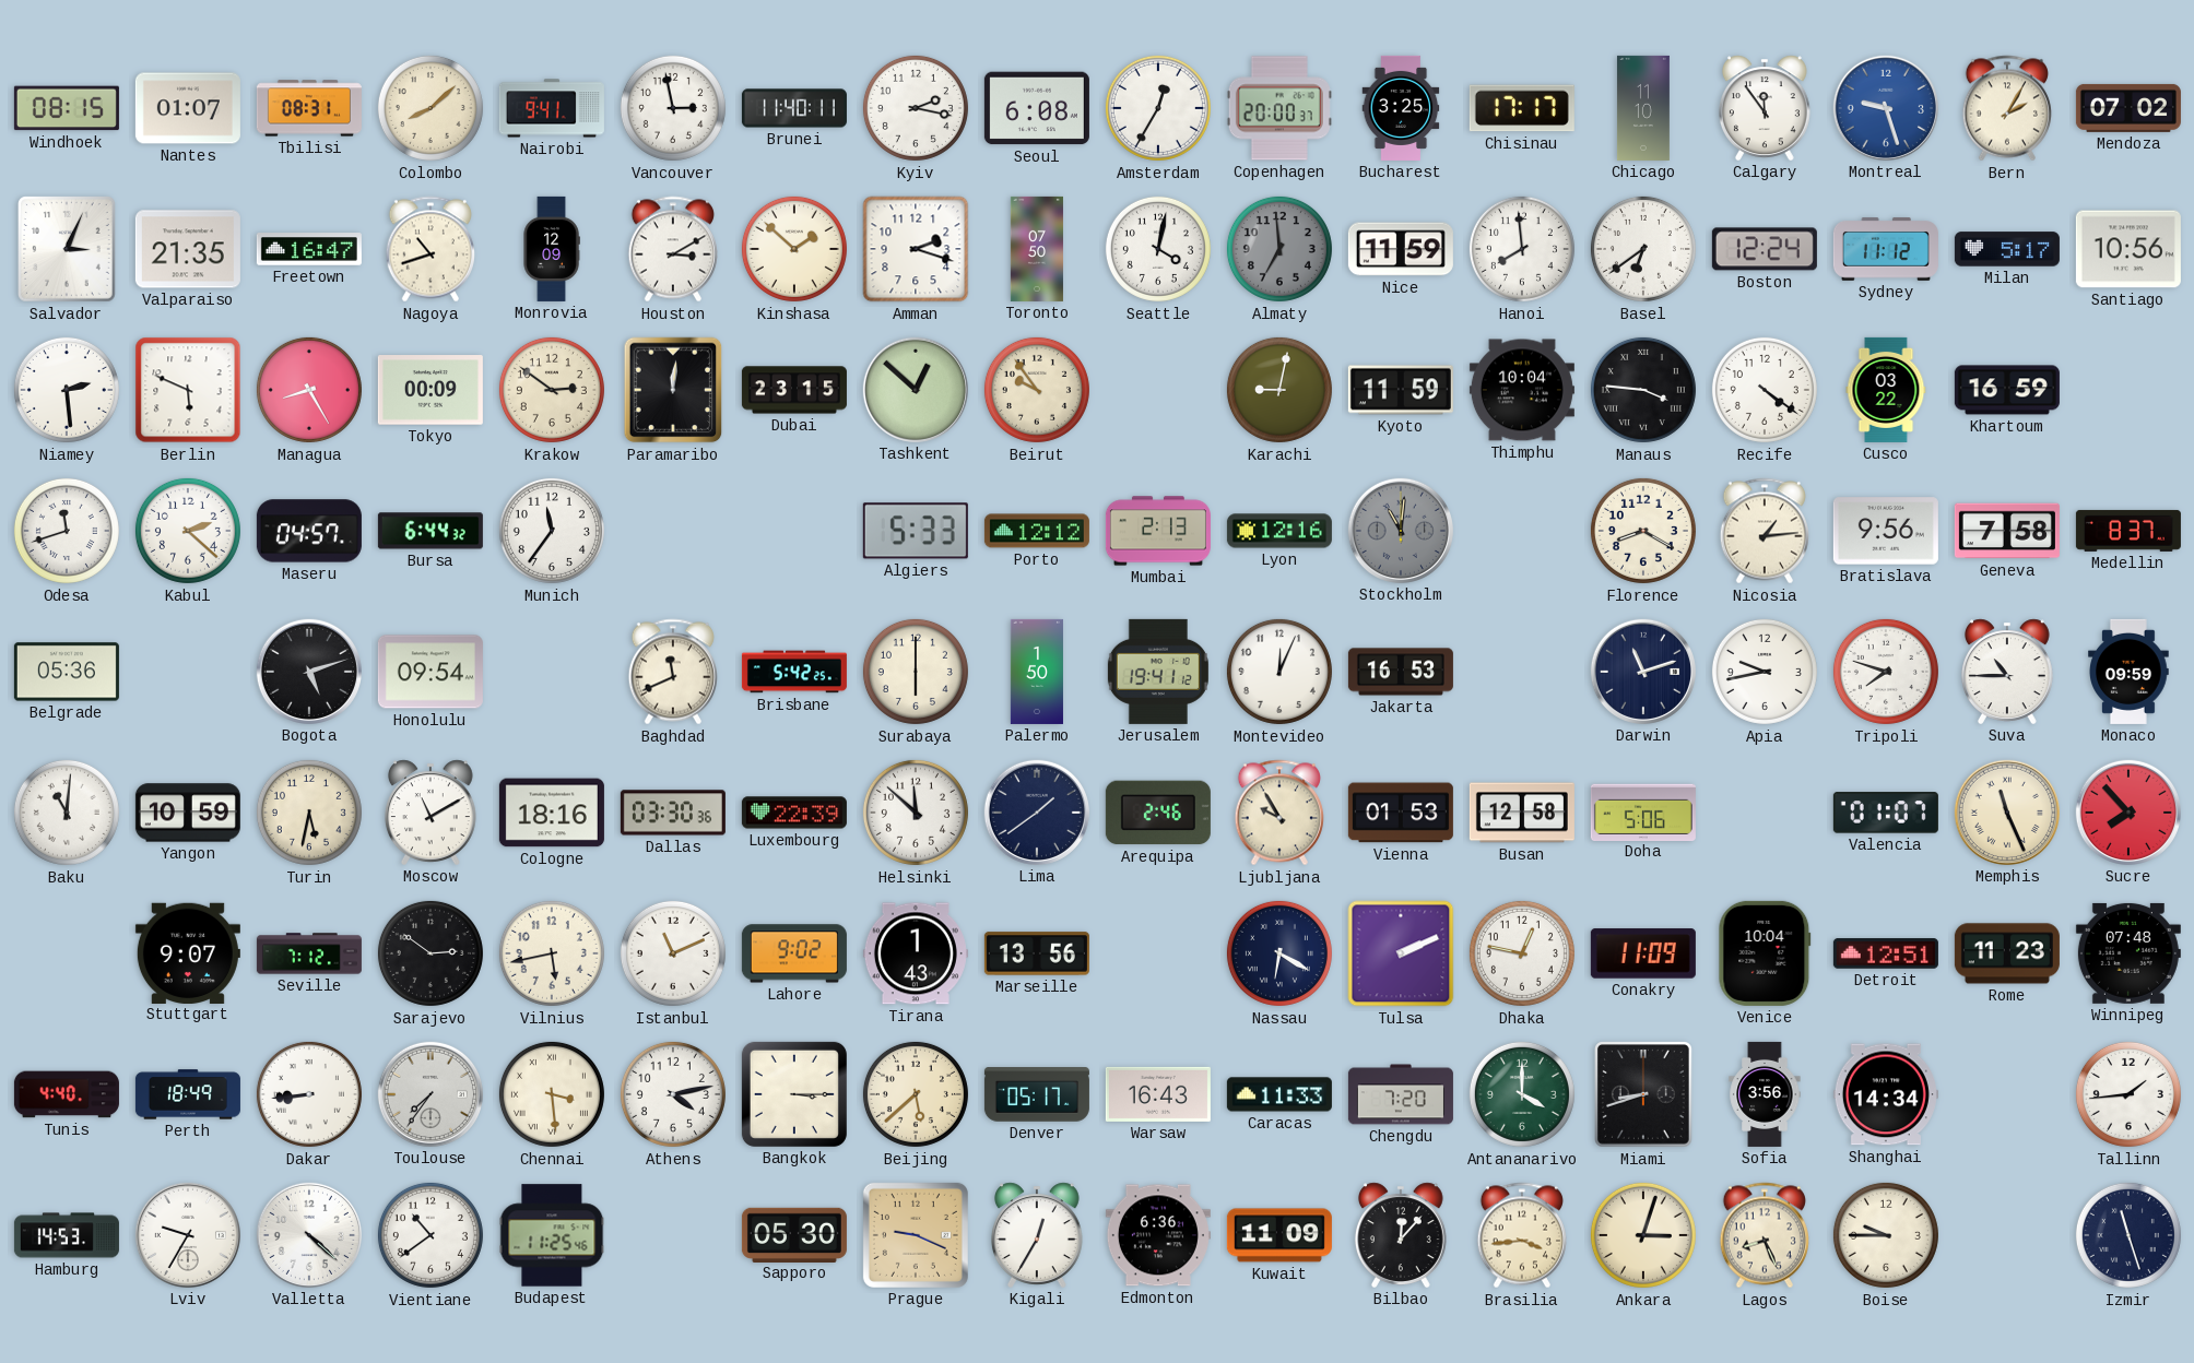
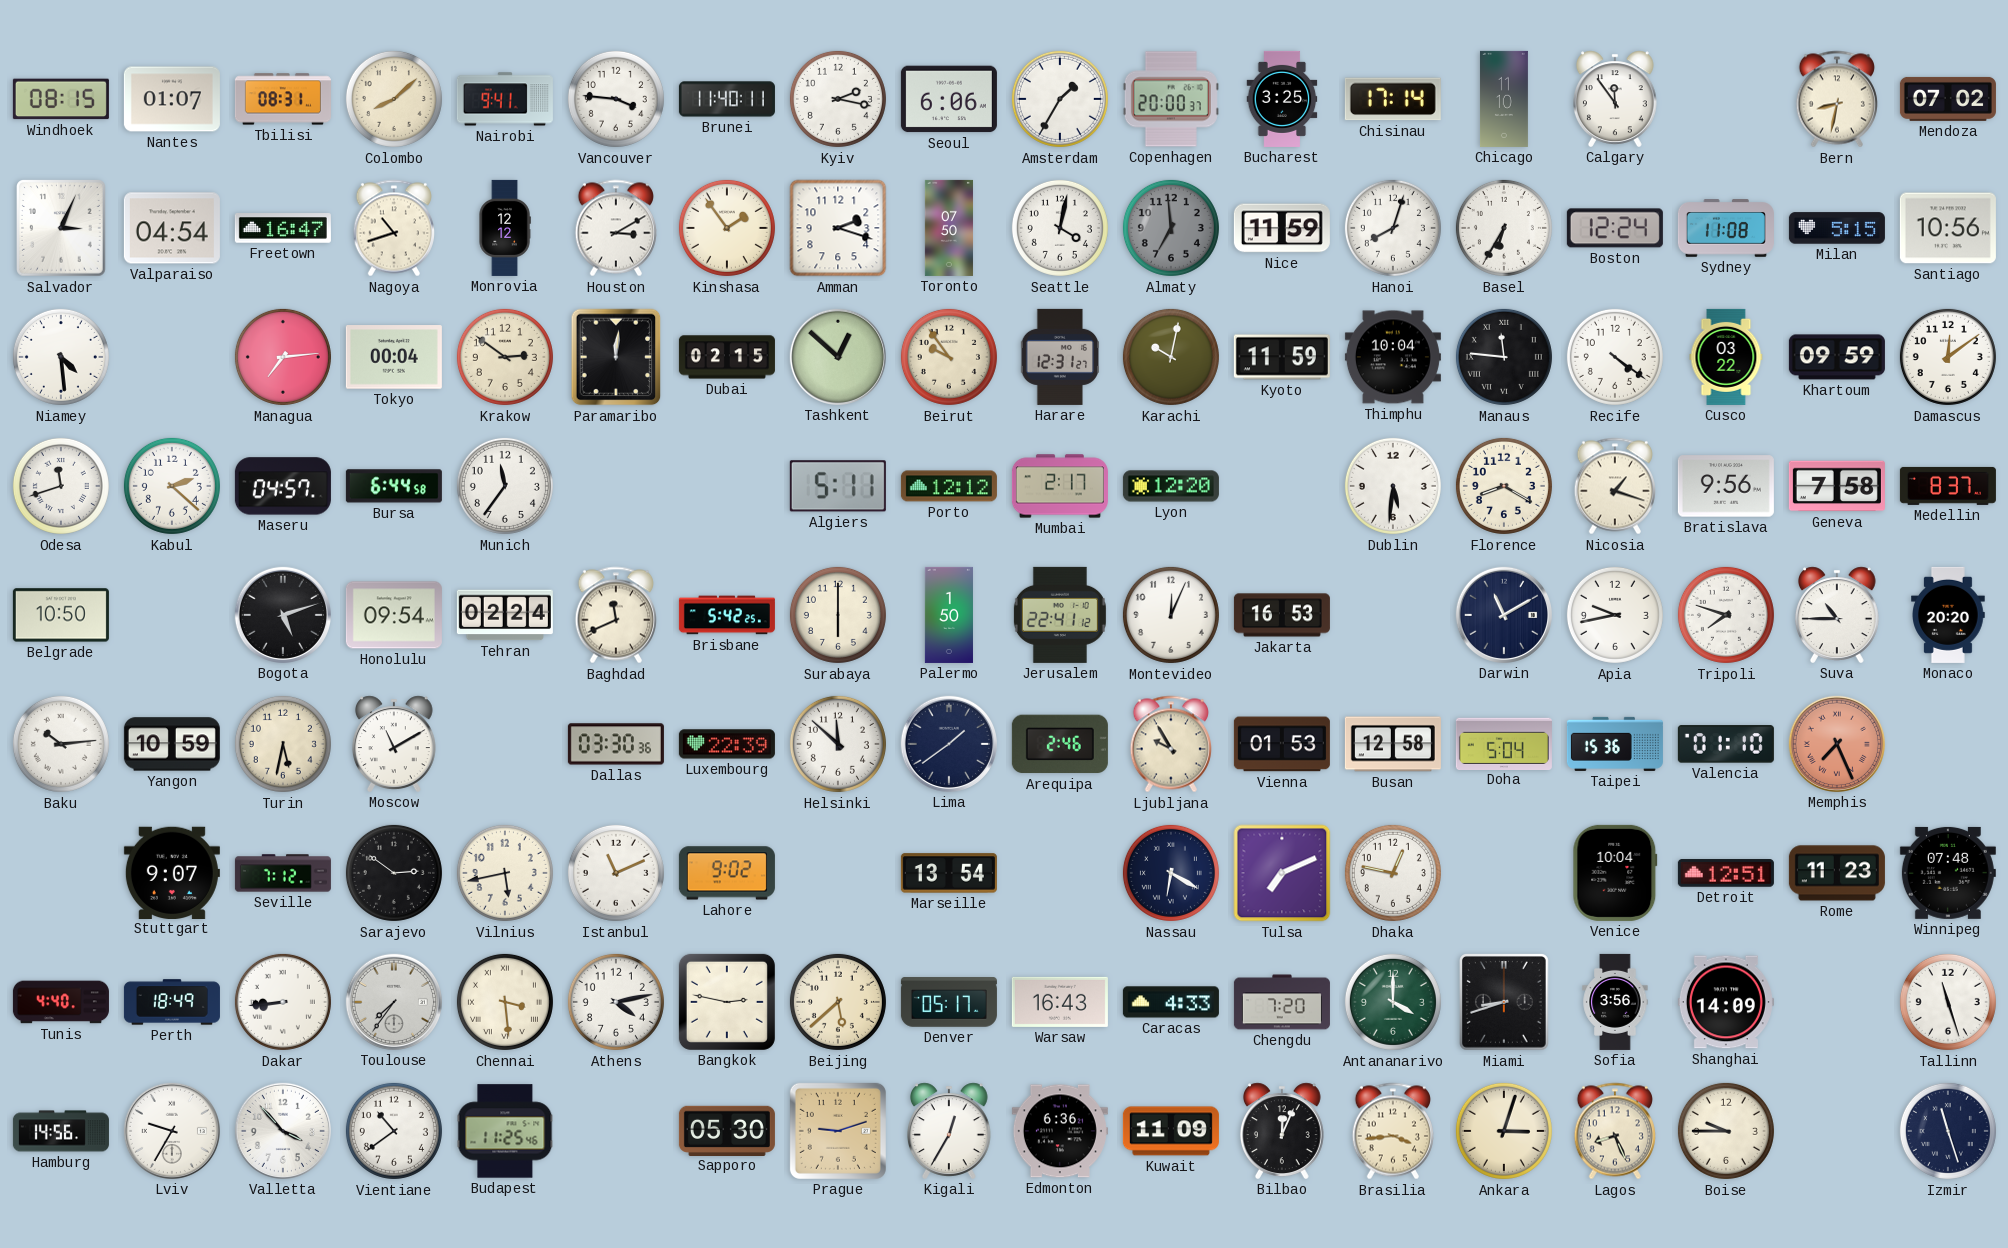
Vancouver: 2:58 -> 3:46 (616, 99)
Seoul: 6:08 -> 6:06 (949, 99)
Amsterdam: 12:35 -> 1:35 (1060, 99)
Chisinau: 17:17 -> 17:14 (1393, 99)
Montreal: 9:27 -> none (1886, 108)
Bern: 2:05 -> 8:32 (1837, 99)
Valparaiso: 21:35 -> 04:54 (172, 228)
Monrovia: 12:09 -> 12:12 (505, 228)
Kinshasa: 1:52 -> 1:54 (727, 228)
Hanoi: 7:59 -> 8:03 (1393, 228)
Basel: 6:39 -> 6:35 (1504, 228)
Sydney: 11:12 -> 11:08 (1726, 228)
Milan: 5:17 -> 5:15 (1837, 228)
Niamey: 2:29 -> 4:29 (61, 357)
Berlin: 5:49 -> none (188, 390)
Managua: 8:25 -> 7:14 (283, 357)
Tokyo: 00:09 -> 00:04 (394, 357)
Dubai: 23:15 -> 02:15 (727, 357)
Harare: none -> 12:31 (1060, 357)
Karachi: 9:02 -> 10:02 (1171, 357)
Manaus: 3:46 -> 11:46 (1504, 357)
Khartoum: 16:59 -> 09:59 (1837, 357)
Damascus: none -> 12:09 (1948, 357)
Bursa: 6:44:32 -> 6:44:58 (394, 486)
Algiers: 5:33 -> 5:11 (838, 486)
Mumbai: 2:13 -> 2:17 (1060, 486)
Lyon: 12:16 -> 12:20 (1171, 486)
Stockholm: 11:01 -> none (1401, 531)
Dublin: none -> 5:31 (1393, 486)
Nicosia: 1:14 -> 1:18 (1615, 486)
Belgrade: 05:36 -> 10:50 (61, 615)
Tehran: none -> 02:24 (505, 615)
Jerusalem: 19:41 -> 22:41 (1060, 615)
Darwin: 11:12 -> 11:10 (1504, 615)
Monaco: 09:59 -> 20:20 (1948, 615)
Baku: 11:01 -> 10:14 (61, 744)
Cologne: 18:16 -> none (552, 813)
Doha: 5:06 -> 5:04 (1504, 743)
Taipei: none -> 15:36 (1615, 744)
Valencia: 01:07 -> 01:10 (1726, 744)
Memphis: 11:26 -> 7:26 (1837, 744)
Memphis dial: cream -> salmon (1837, 744)
Sucre: 7:53 -> none (2128, 813)
Tirana: 1:43 -> none (916, 953)
Marseille: 13:56 -> 13:54 (949, 873)
Tulsa: 2:11 -> 7:11 (1282, 873)
Conakry: 11:09 -> none (1643, 953)
Bangkok: 3:15 -> 2:47 (727, 1002)
Caracas: 11:33 -> 4:33 (1171, 1002)
Shanghai: 14:34 -> 14:09 (1726, 1002)
Tallinn: 1:44 -> 11:27 (1948, 1002)
Hamburg: 14:53 -> 14:56 (61, 1131)
Valletta: 4:22 -> 3:53 (283, 1131)
Prague: 9:19 -> 9:12 (838, 1131)
Bilbao: 12:07 -> 12:04 (1282, 1131)
